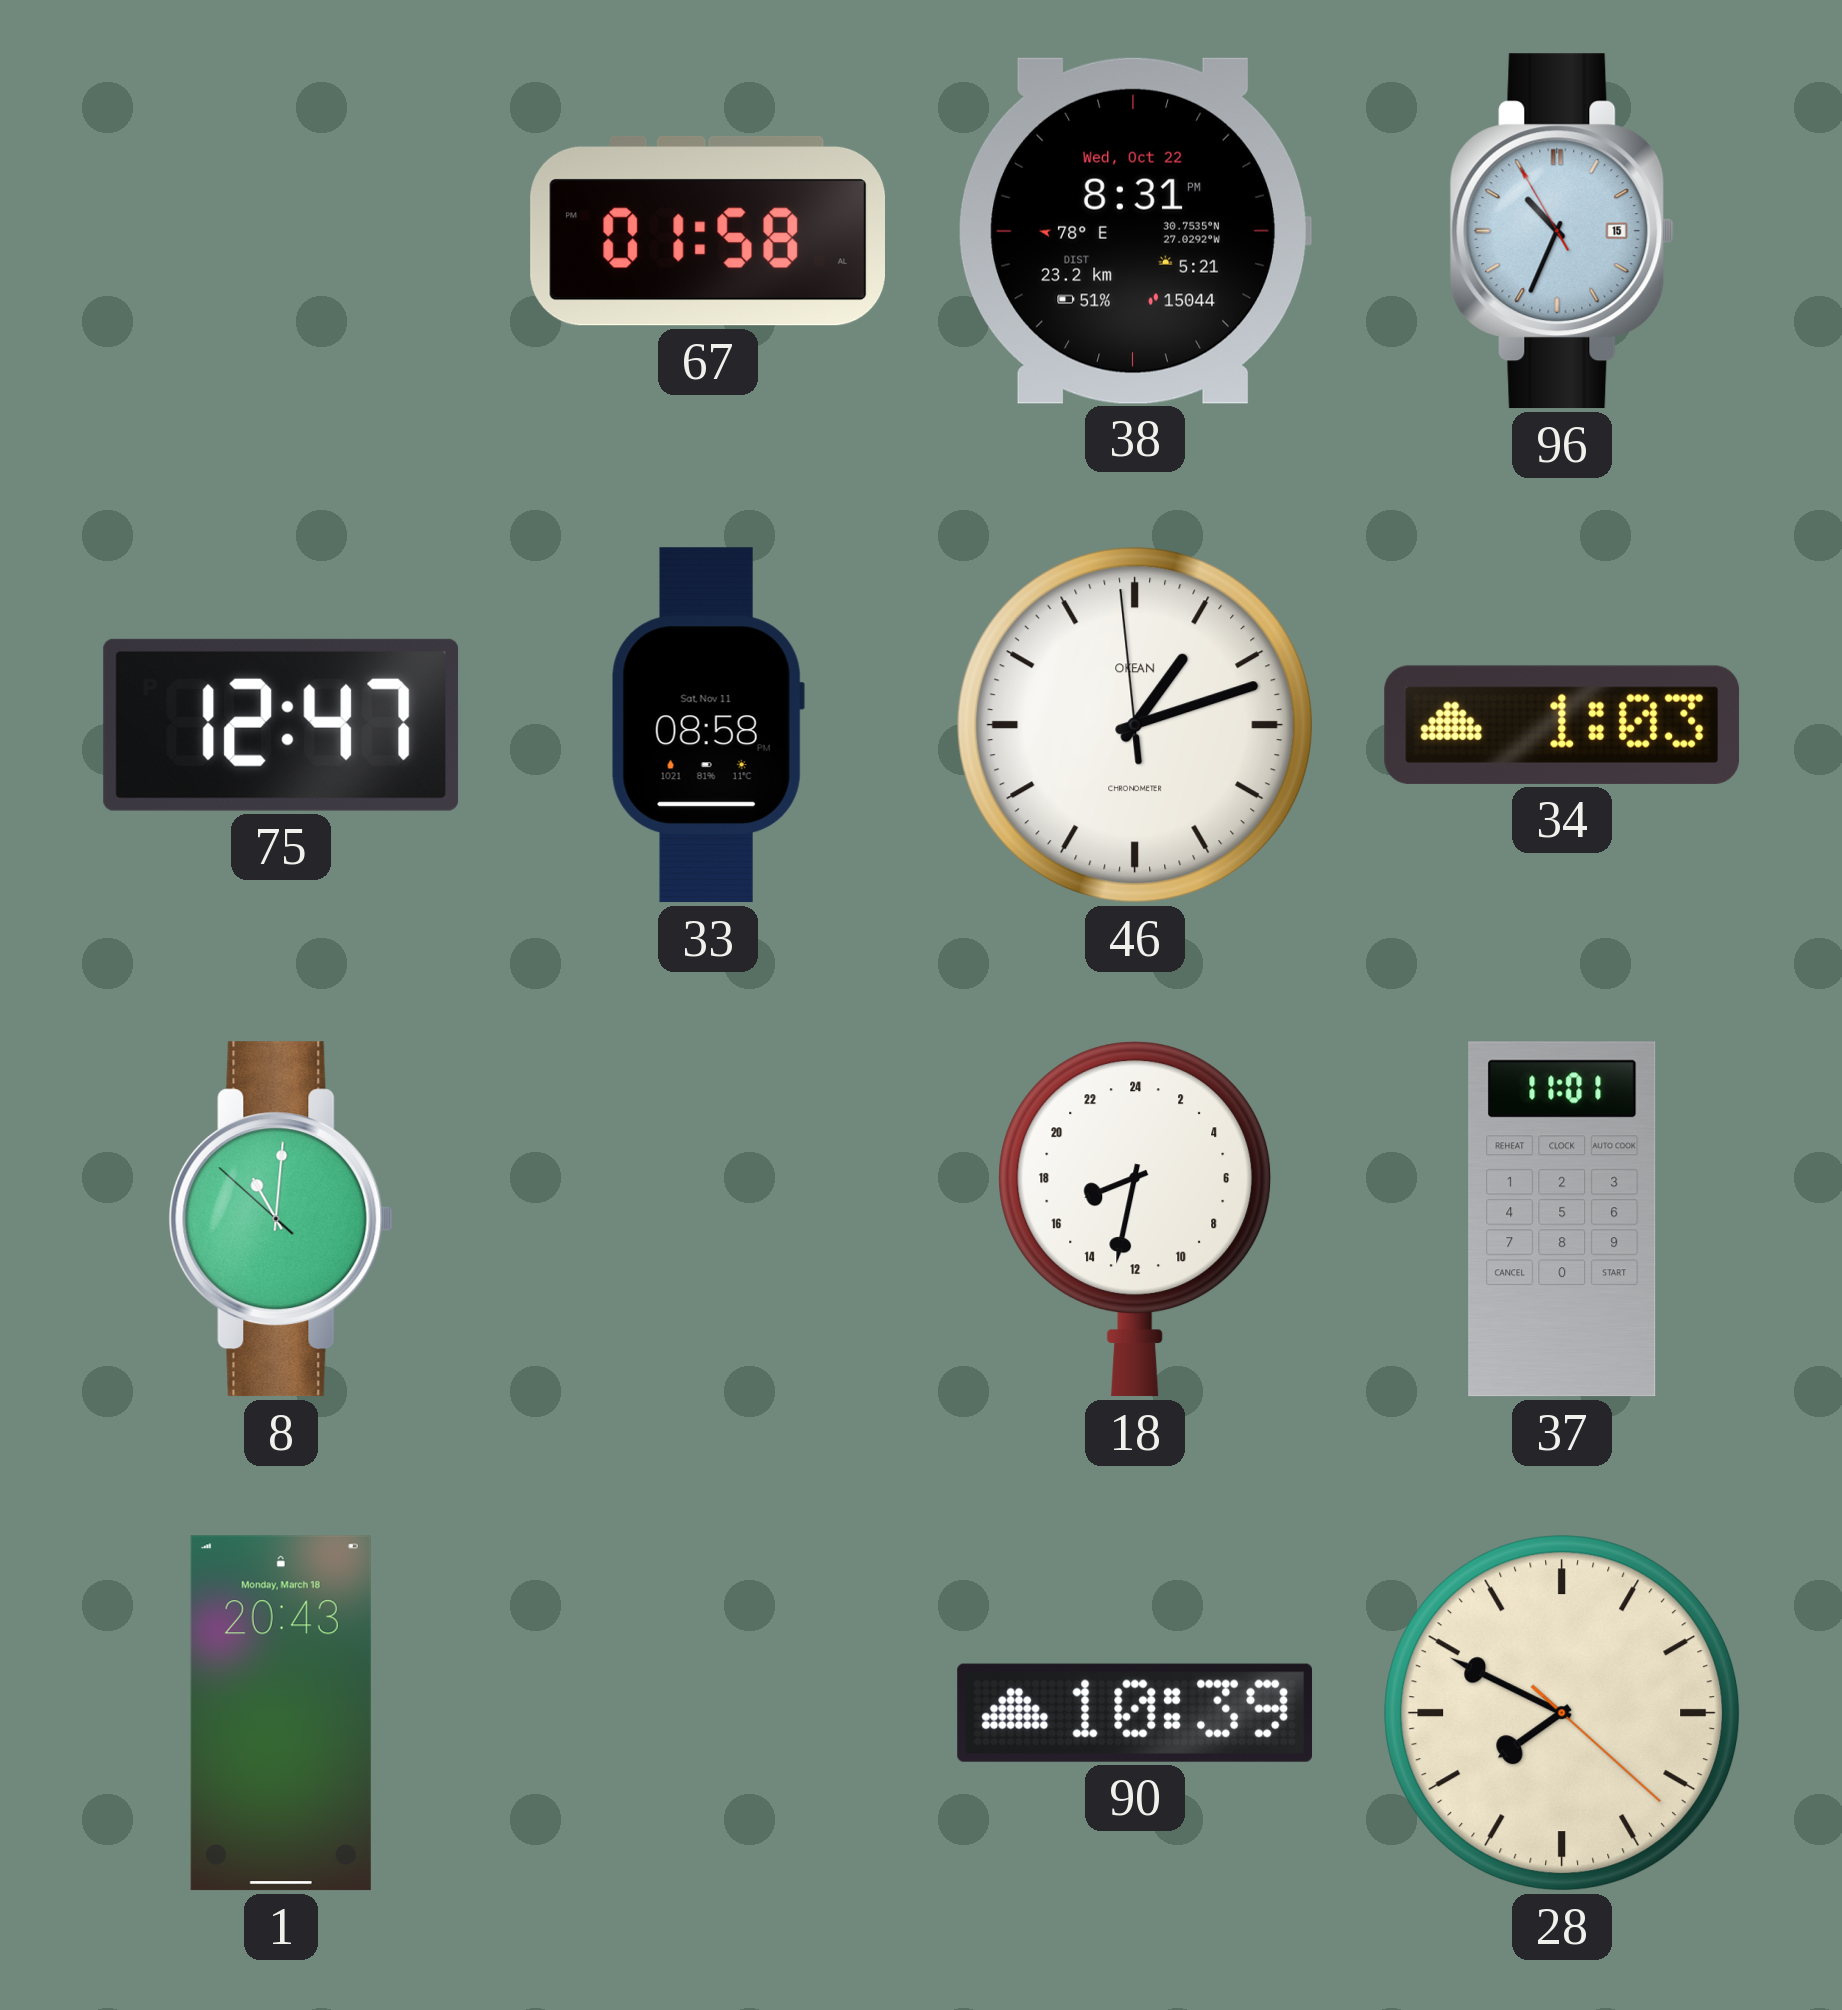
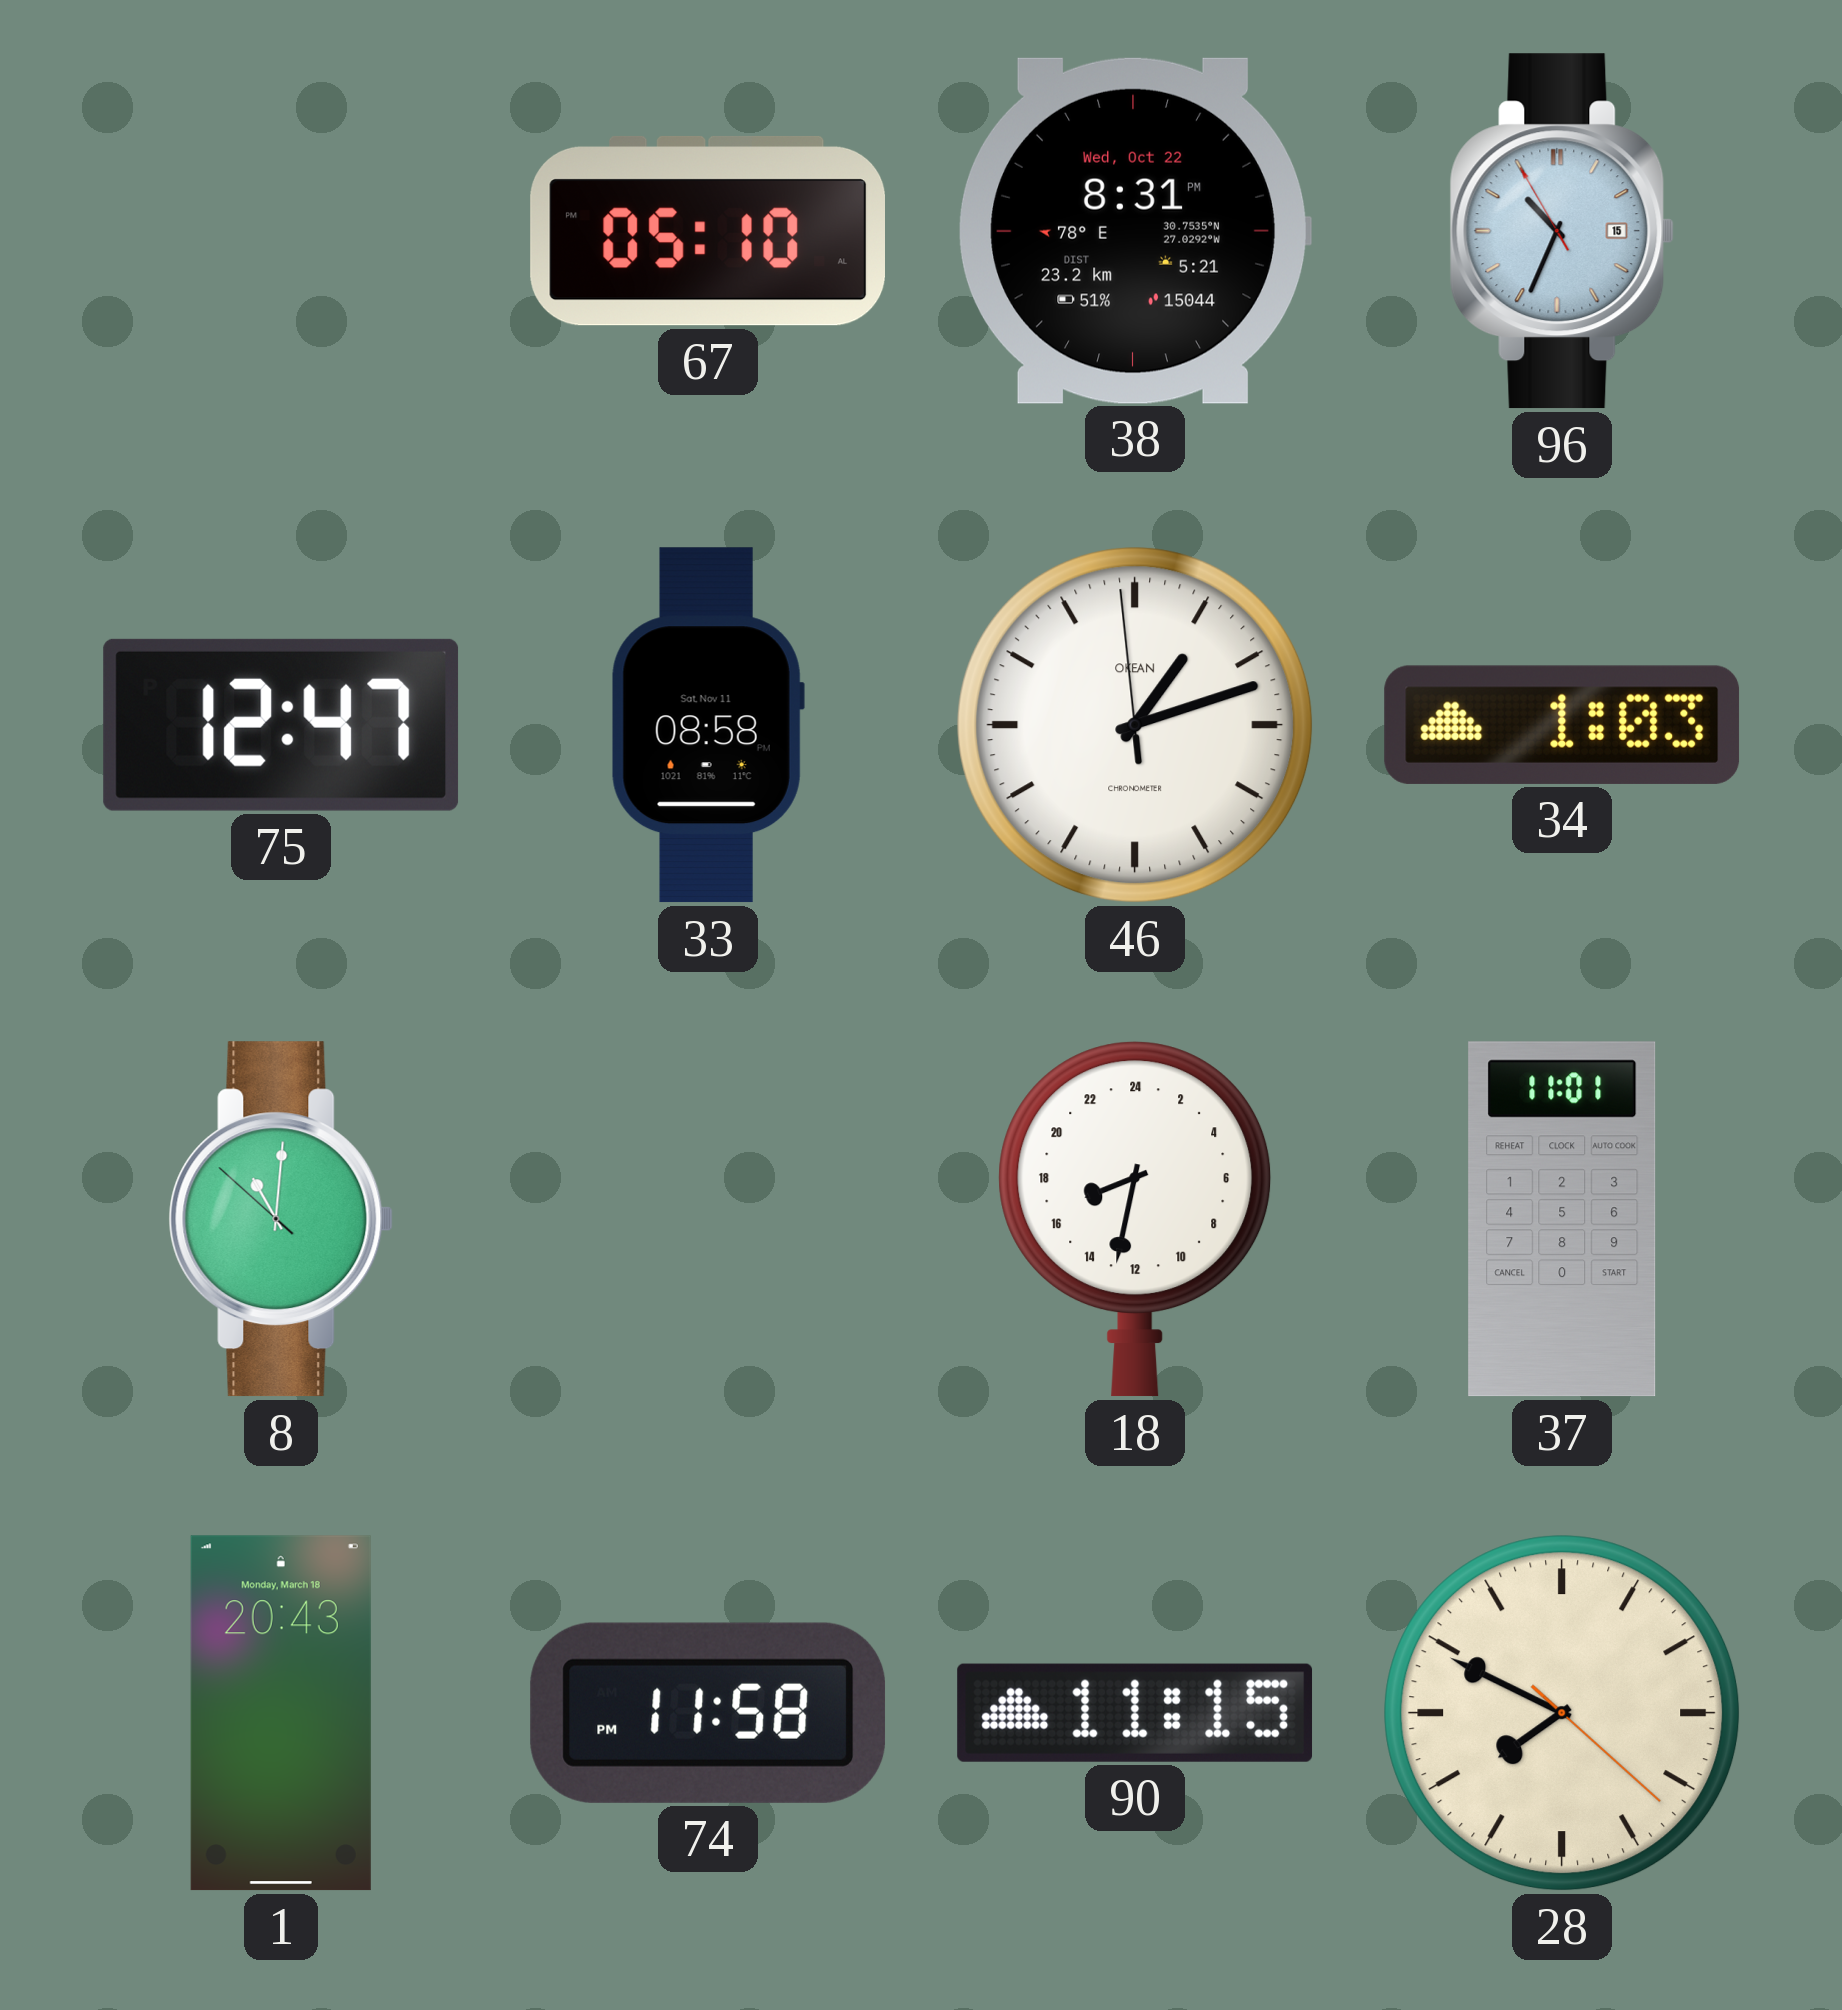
67: 01:58 -> 05:10 (707, 231)
74: none -> 11:58 (708, 1713)
90: 10:39 -> 11:15 (1135, 1713)
